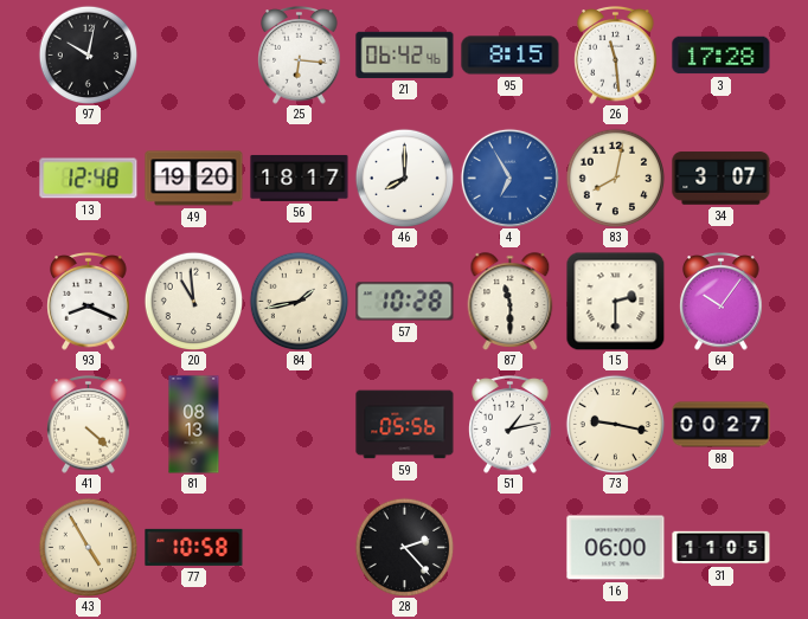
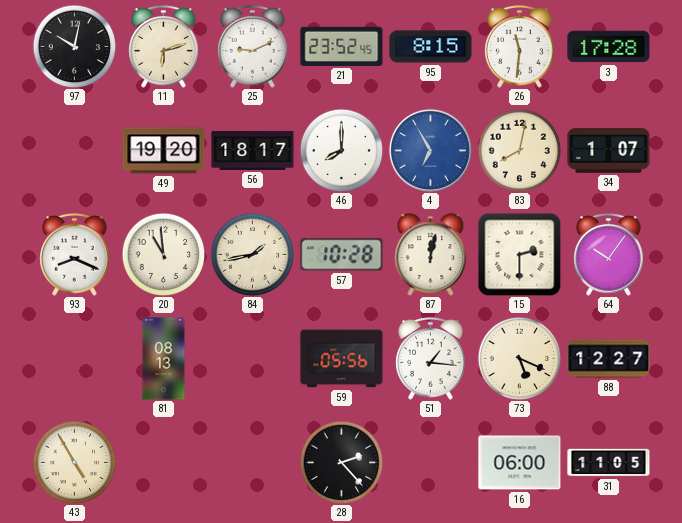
11: none -> 6:12 (164, 47)
25: 6:16 -> 9:11 (253, 47)
21: 06:42 -> 23:52 (342, 46)
26: 11:29 -> 11:31 (520, 47)
13: 12:48 -> none (89, 179)
34: 3:07 -> 1:07 (609, 151)
87: 11:30 -> 12:02 (431, 255)
41: 4:22 -> none (89, 425)
51: 1:13 -> 1:16 (431, 359)
73: 9:17 -> 5:19 (519, 358)
88: 00:27 -> 12:27 (609, 359)
77: 10:58 -> none (194, 547)
